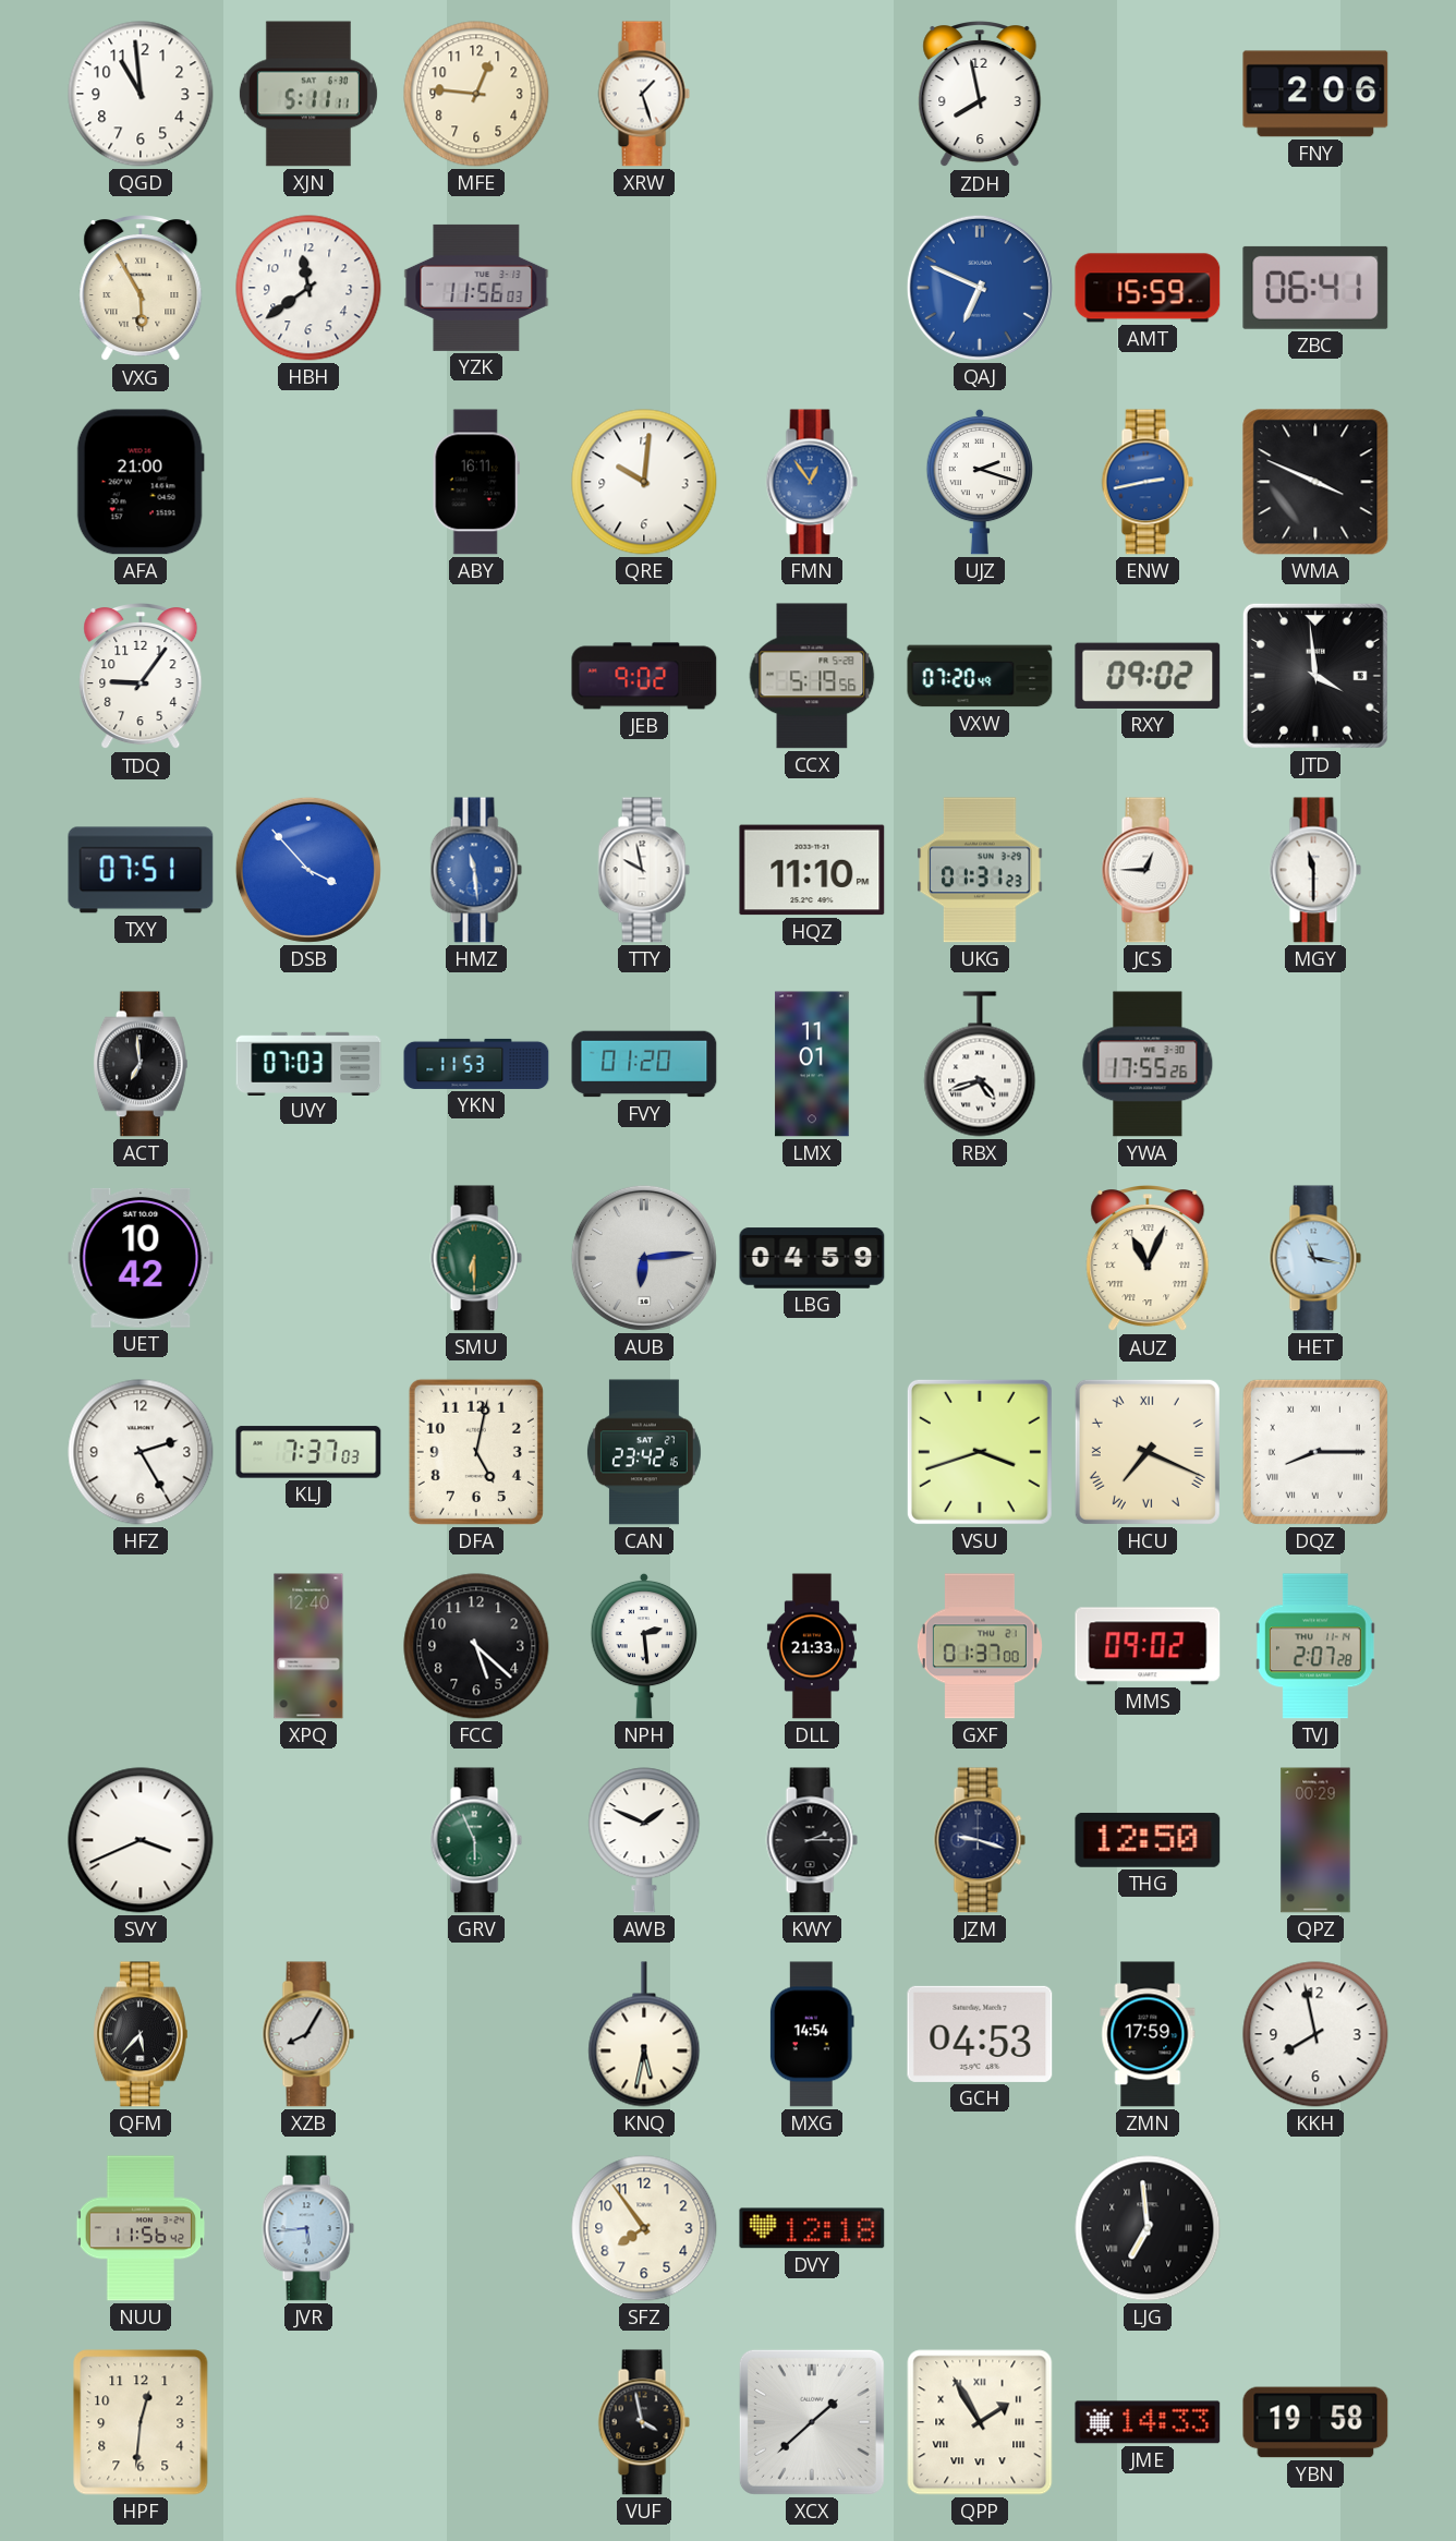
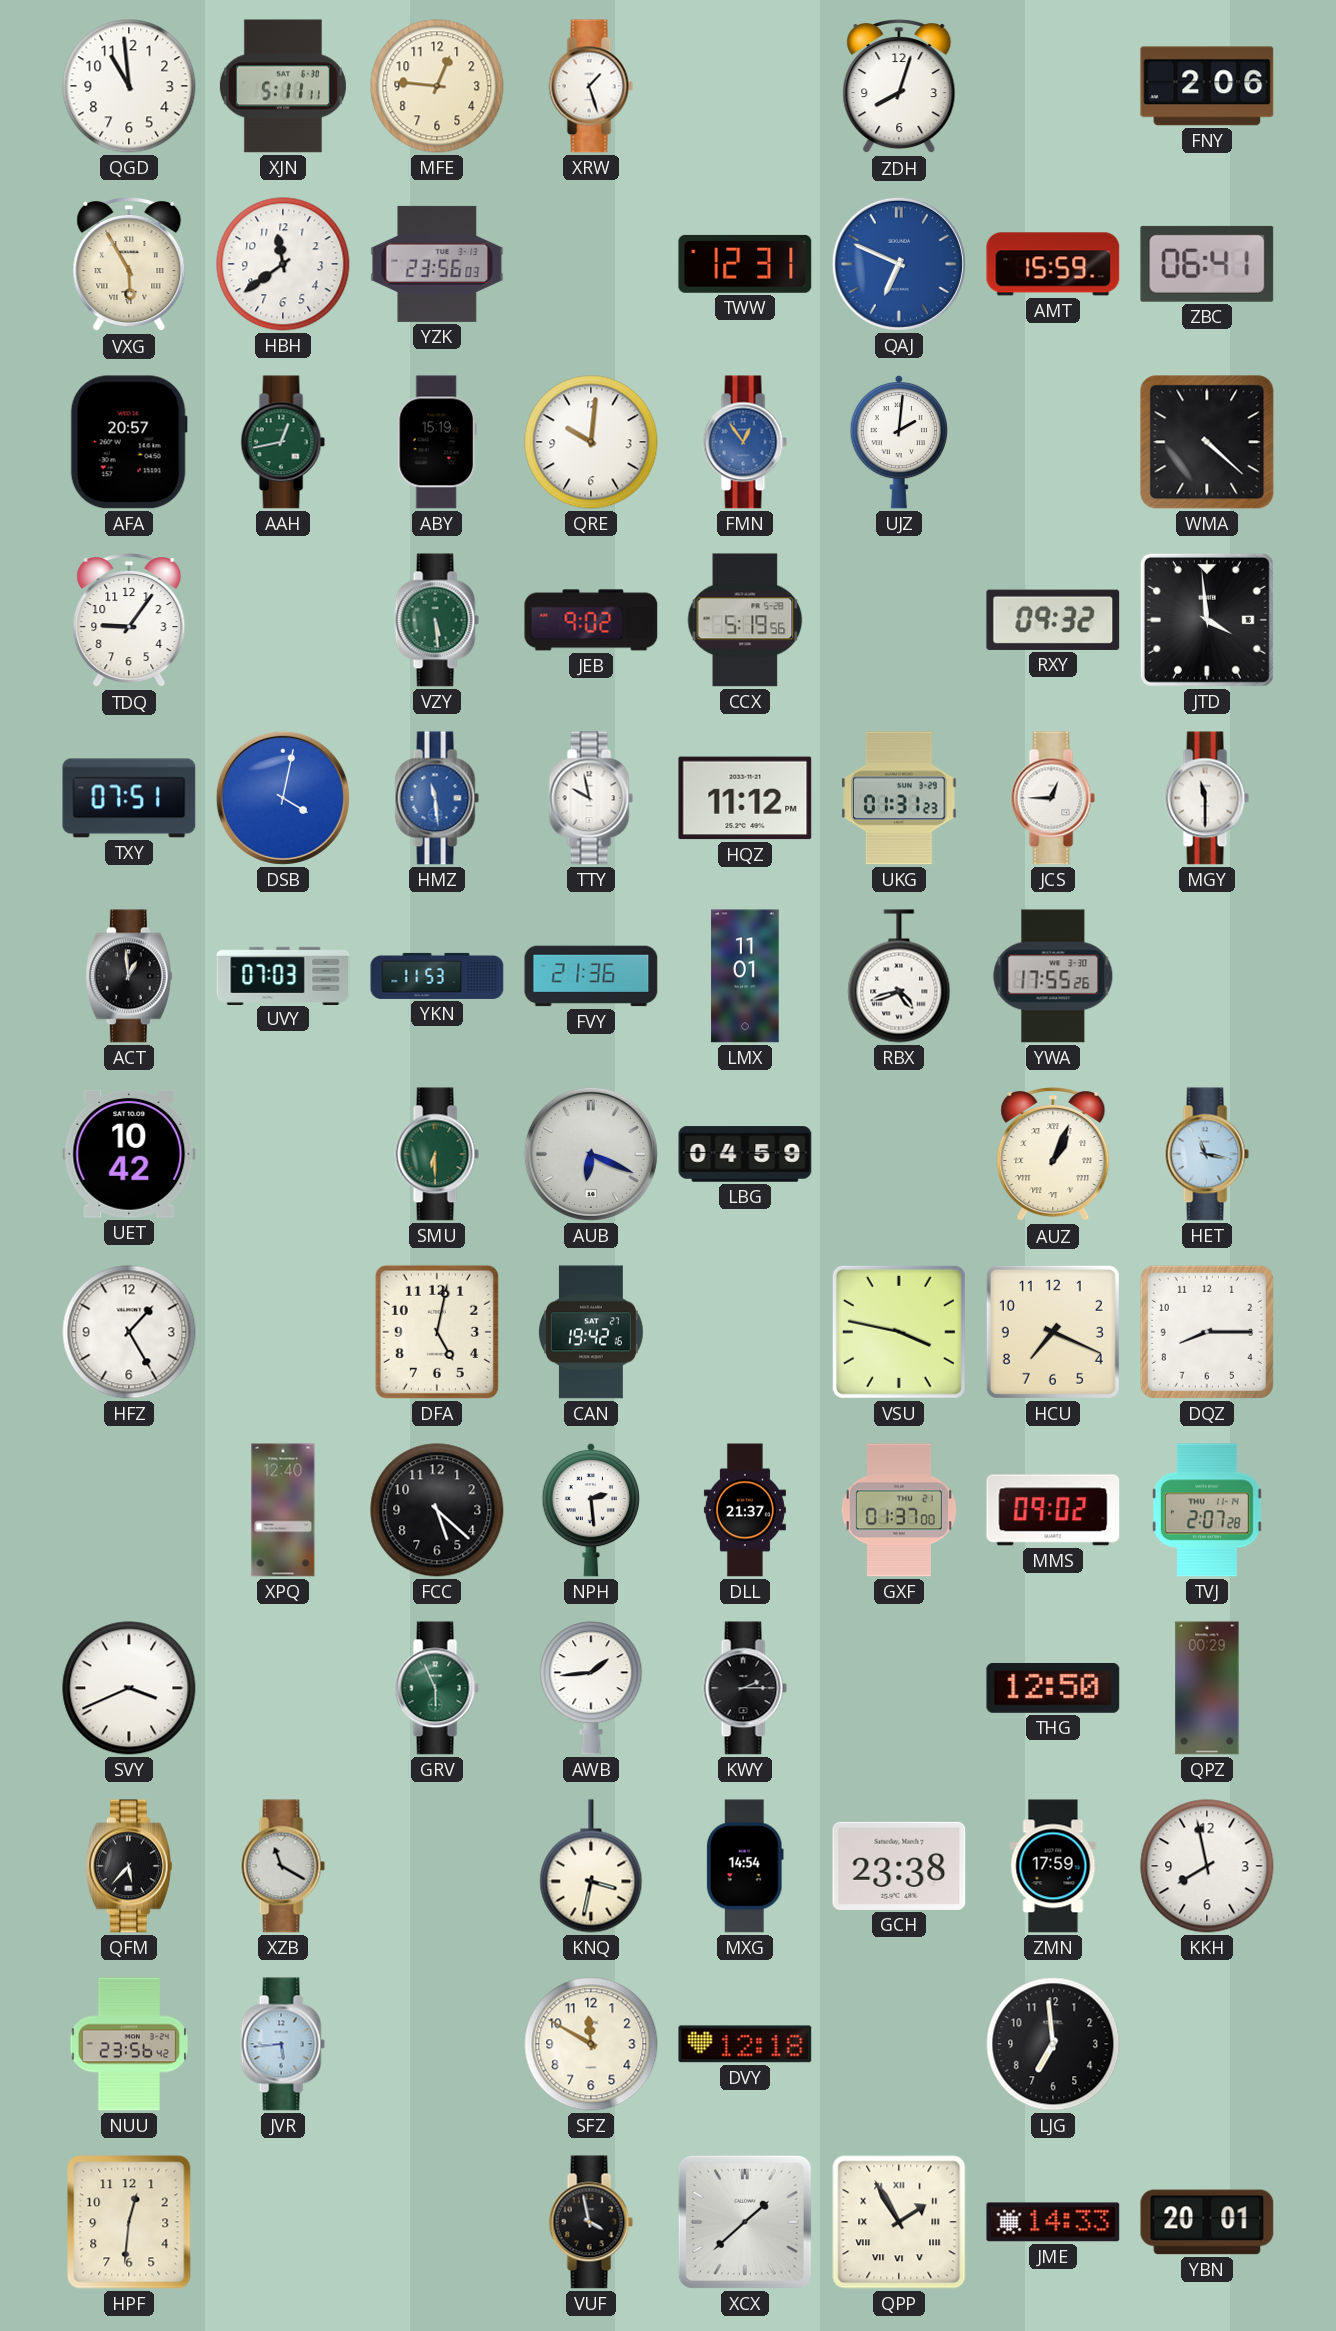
ZDH: 7:58 -> 8:03 (899, 87)
YZK: 11:56 -> 23:56 (437, 264)
TWW: none -> 12:31 (745, 264)
AFA: 21:00 -> 20:57 (129, 442)
AAH: none -> 12:43 (283, 442)
ABY: 16:11 -> 15:19 (437, 442)
UJZ: 2:18 -> 2:01 (898, 442)
ENW: 2:43 -> none (1148, 482)
WMA: 3:49 -> 4:22 (1207, 442)
VZY: none -> 5:29 (437, 620)
VXW: 07:20 -> none (980, 676)
RXY: 09:02 -> 09:32 (1053, 620)
DSB: 3:53 -> 4:02 (283, 798)
HQZ: 11:10 -> 11:12 (745, 798)
ACT: 6:59 -> 12:59 (129, 976)
FVY: 01:20 -> 21:36 (591, 976)
AUB: 6:14 -> 6:19 (591, 1154)
AUZ: 11:04 -> 1:04 (1053, 1155)
HFZ: 2:25 -> 1:25 (129, 1332)
KLJ: 7:37 -> none (308, 1452)
CAN: 23:42 -> 19:42 (591, 1332)
VSU: 3:42 -> 3:47 (899, 1332)
HCU numerals: Roman -> Arabic (1053, 1332)
DQZ numerals: Roman -> Arabic (1207, 1332)
DLL: 21:33 -> 21:37 (745, 1510)
AWB: 1:49 -> 1:44 (591, 1688)
JZM: 9:18 -> none (980, 1840)
XZB: 8:05 -> 11:20 (283, 1866)
KNQ: 5:32 -> 3:32 (591, 1866)
GCH: 04:53 -> 23:38 (899, 1866)
NUU: 11:56 -> 23:56 (129, 2044)
SFZ: 7:54 -> 11:50 (591, 2044)
LJG numerals: Roman -> Arabic (1053, 2044)
YBN: 19:58 -> 20:01 (1207, 2222)
